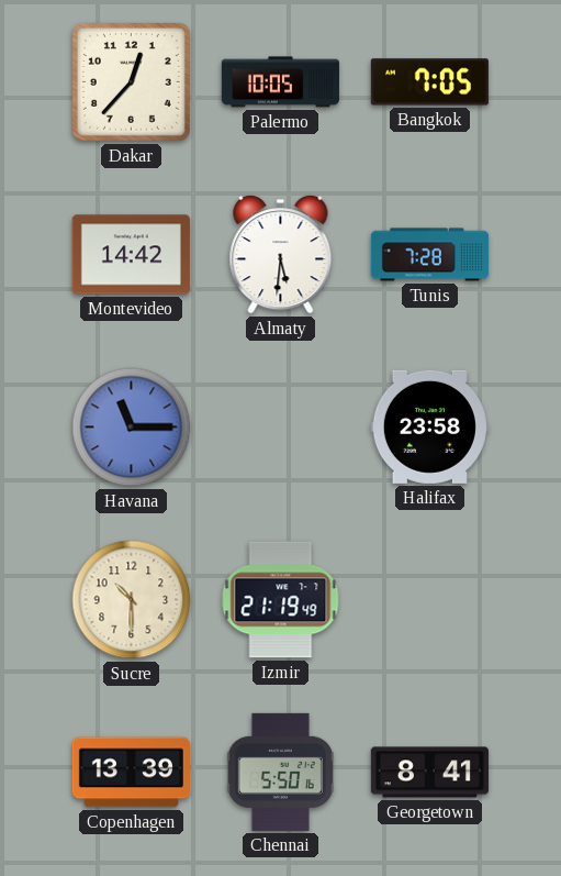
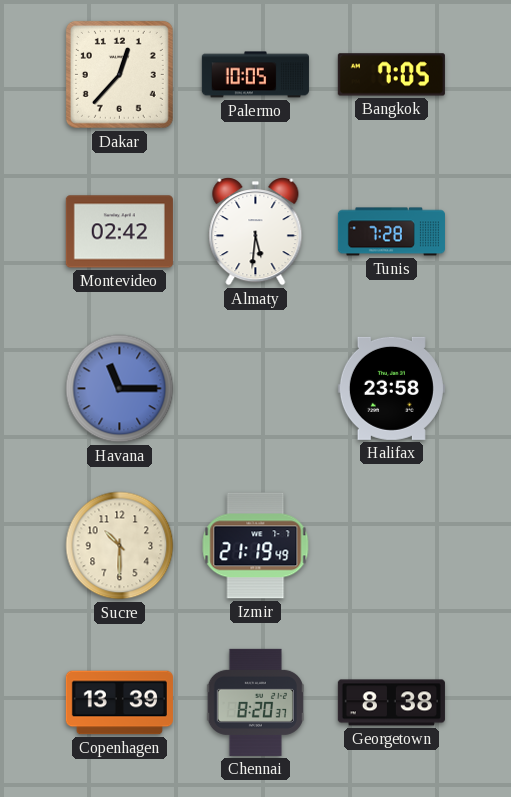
Montevideo: 14:42 -> 02:42 (119, 232)
Chennai: 5:50 -> 8:20 (255, 702)
Georgetown: 8:41 -> 8:38 (391, 703)
